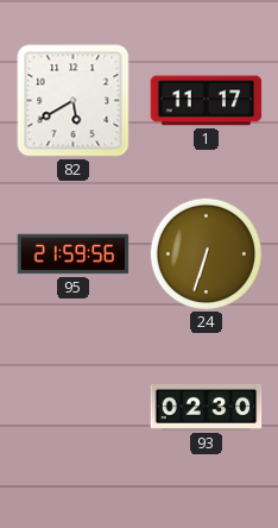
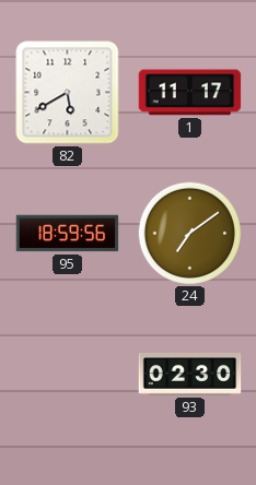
95: 21:59 -> 18:59 (68, 234)
24: 6:33 -> 7:09 (189, 233)
